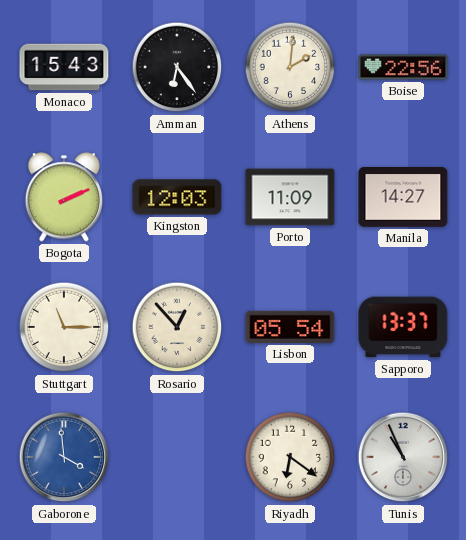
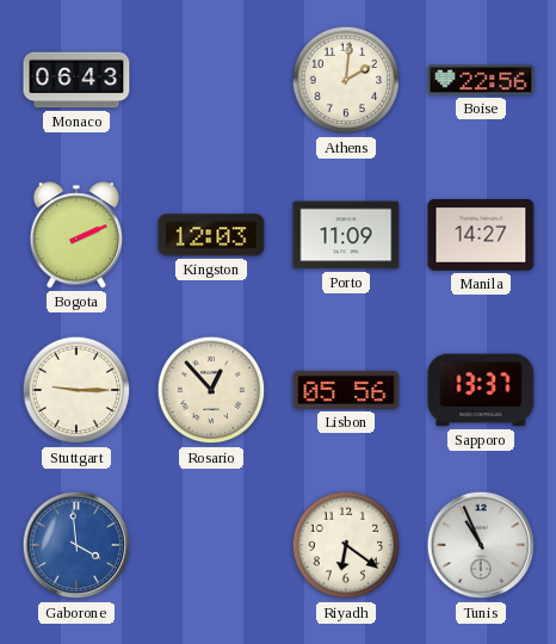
Monaco: 15:43 -> 06:43 (76, 80)
Amman: 6:24 -> none (177, 67)
Stuttgart: 11:15 -> 9:15 (76, 390)
Lisbon: 05:54 -> 05:56 (346, 390)
